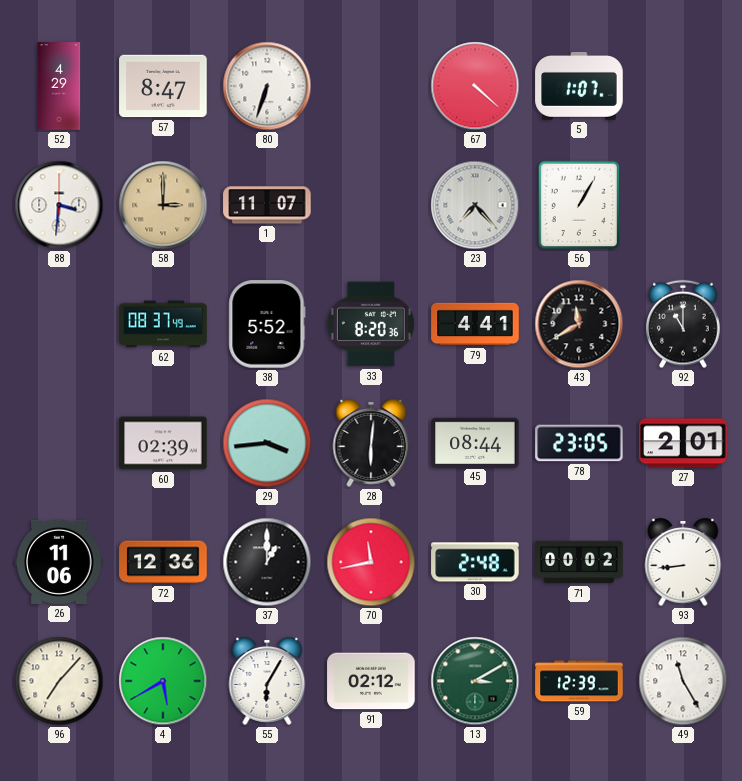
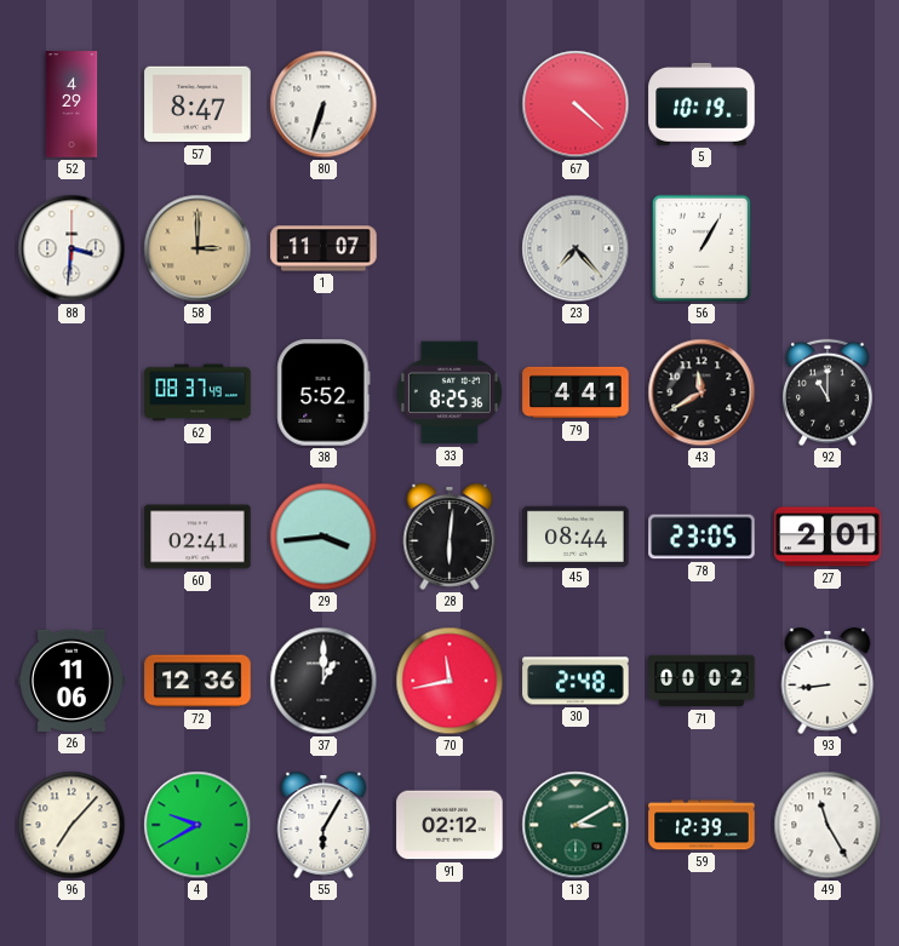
5: 1:07 -> 10:19 (702, 104)
33: 8:20 -> 8:25 (449, 392)
60: 02:39 -> 02:41 (197, 537)
4: 5:40 -> 9:40 (197, 825)
